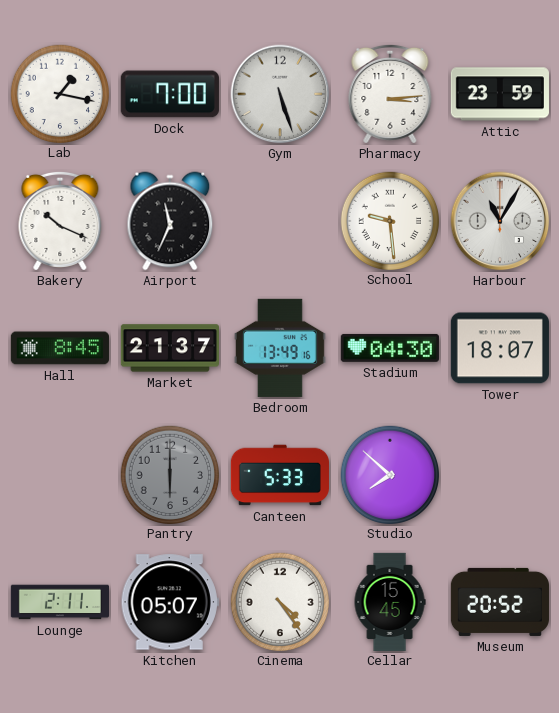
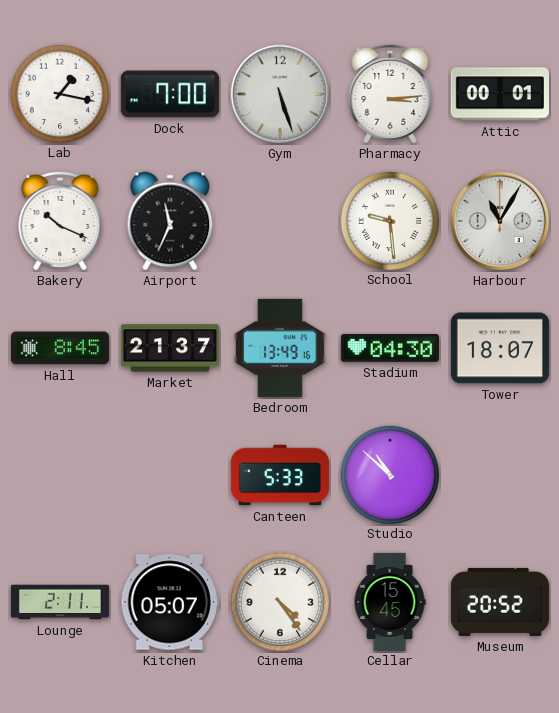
Attic: 23:59 -> 00:01 (500, 94)
Pantry: 6:00 -> none (169, 474)
Studio: 7:52 -> 10:52 (389, 474)
